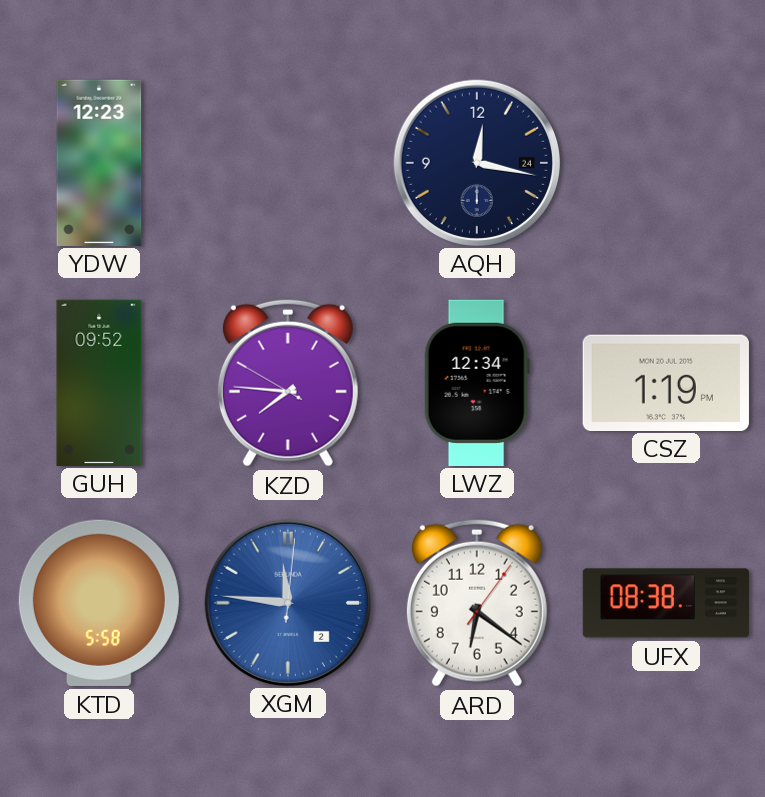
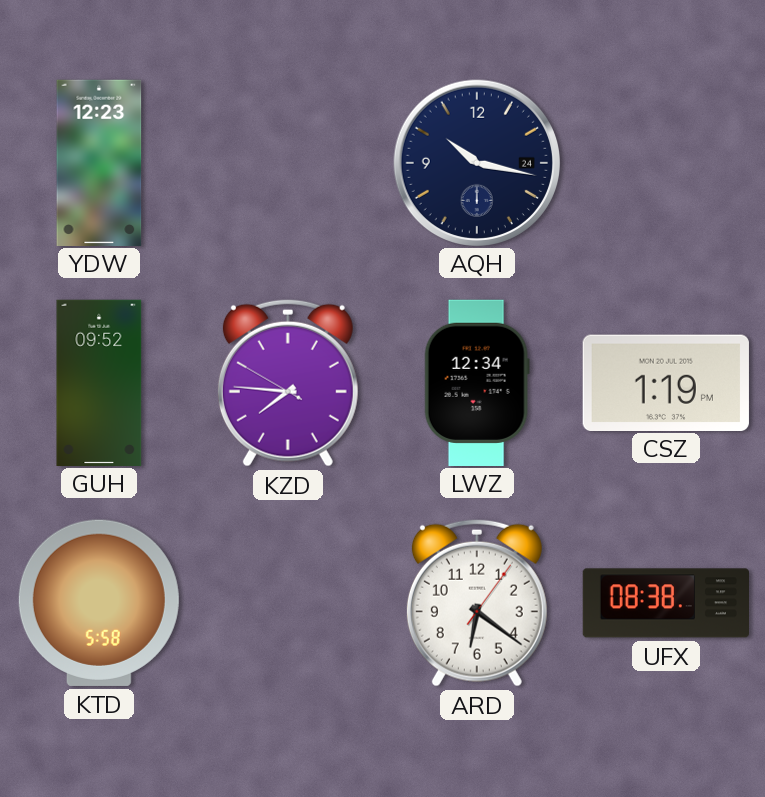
AQH: 12:17 -> 10:17 (476, 162)
XGM: 11:46 -> none (287, 602)
